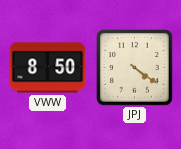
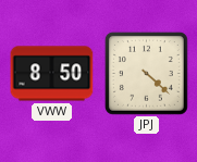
JPJ: 4:21 -> 4:22 (146, 73)
